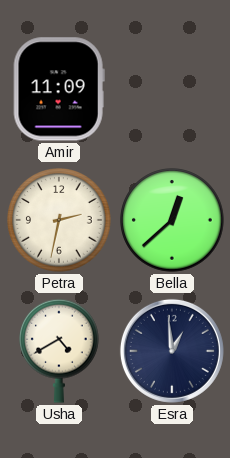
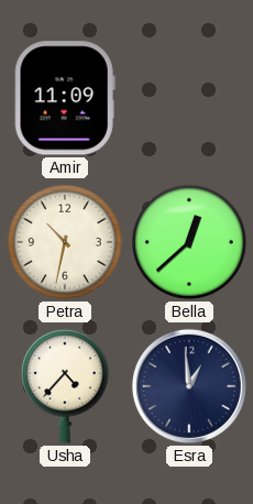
Petra: 2:32 -> 10:32 (65, 242)
Usha: 4:40 -> 4:37 (66, 386)
